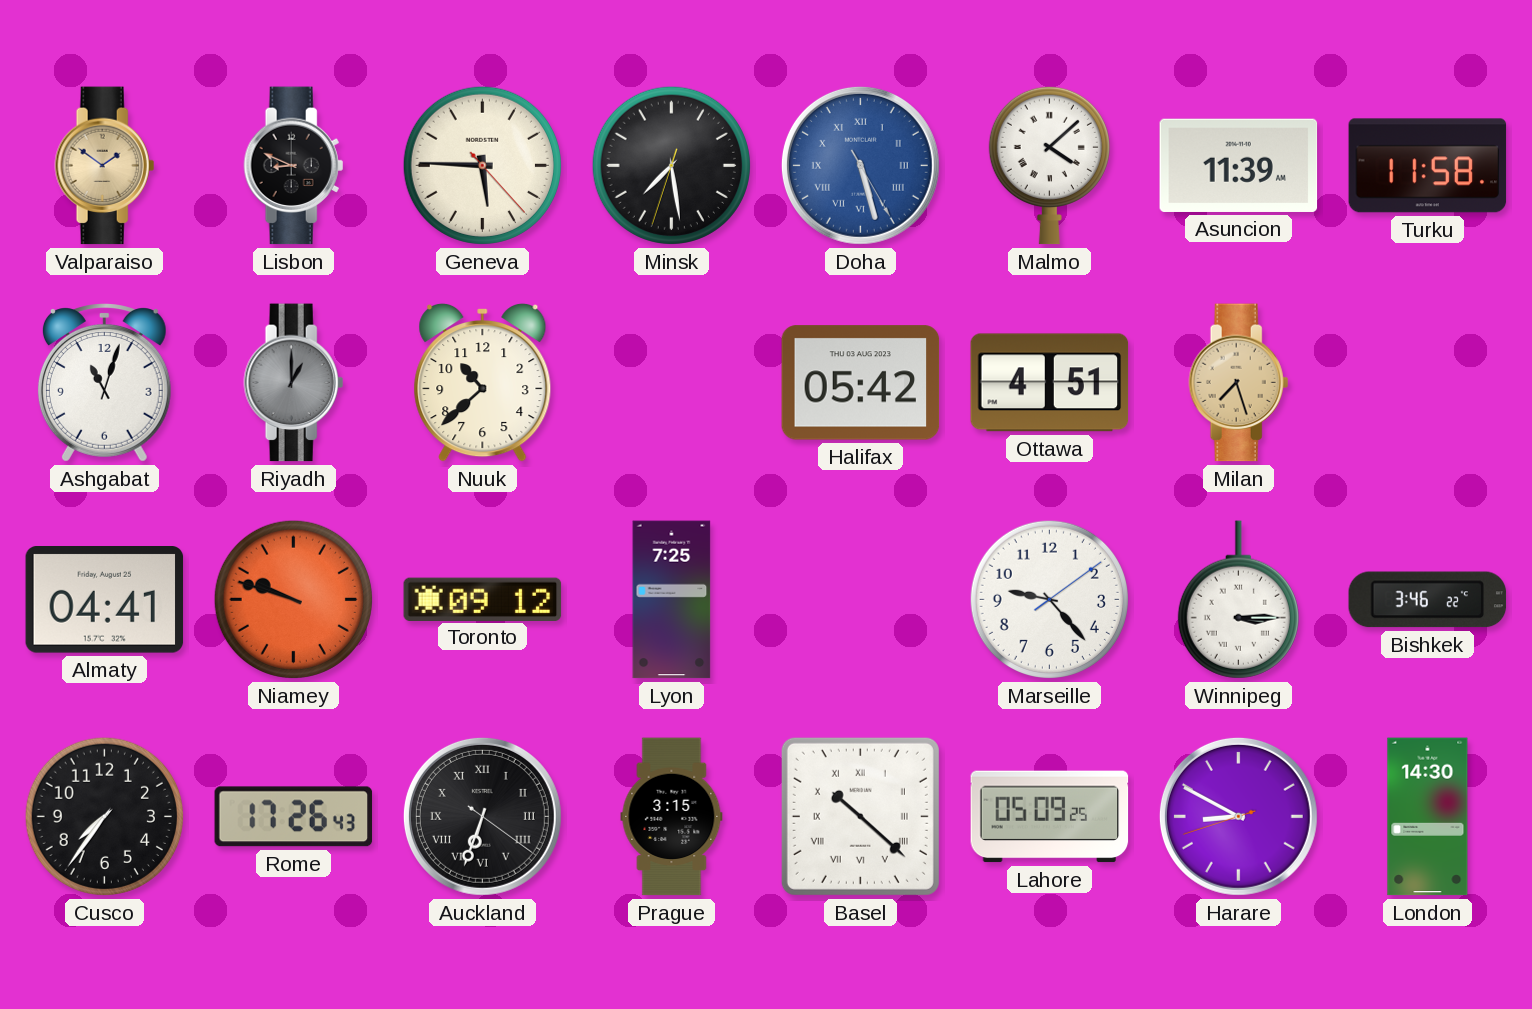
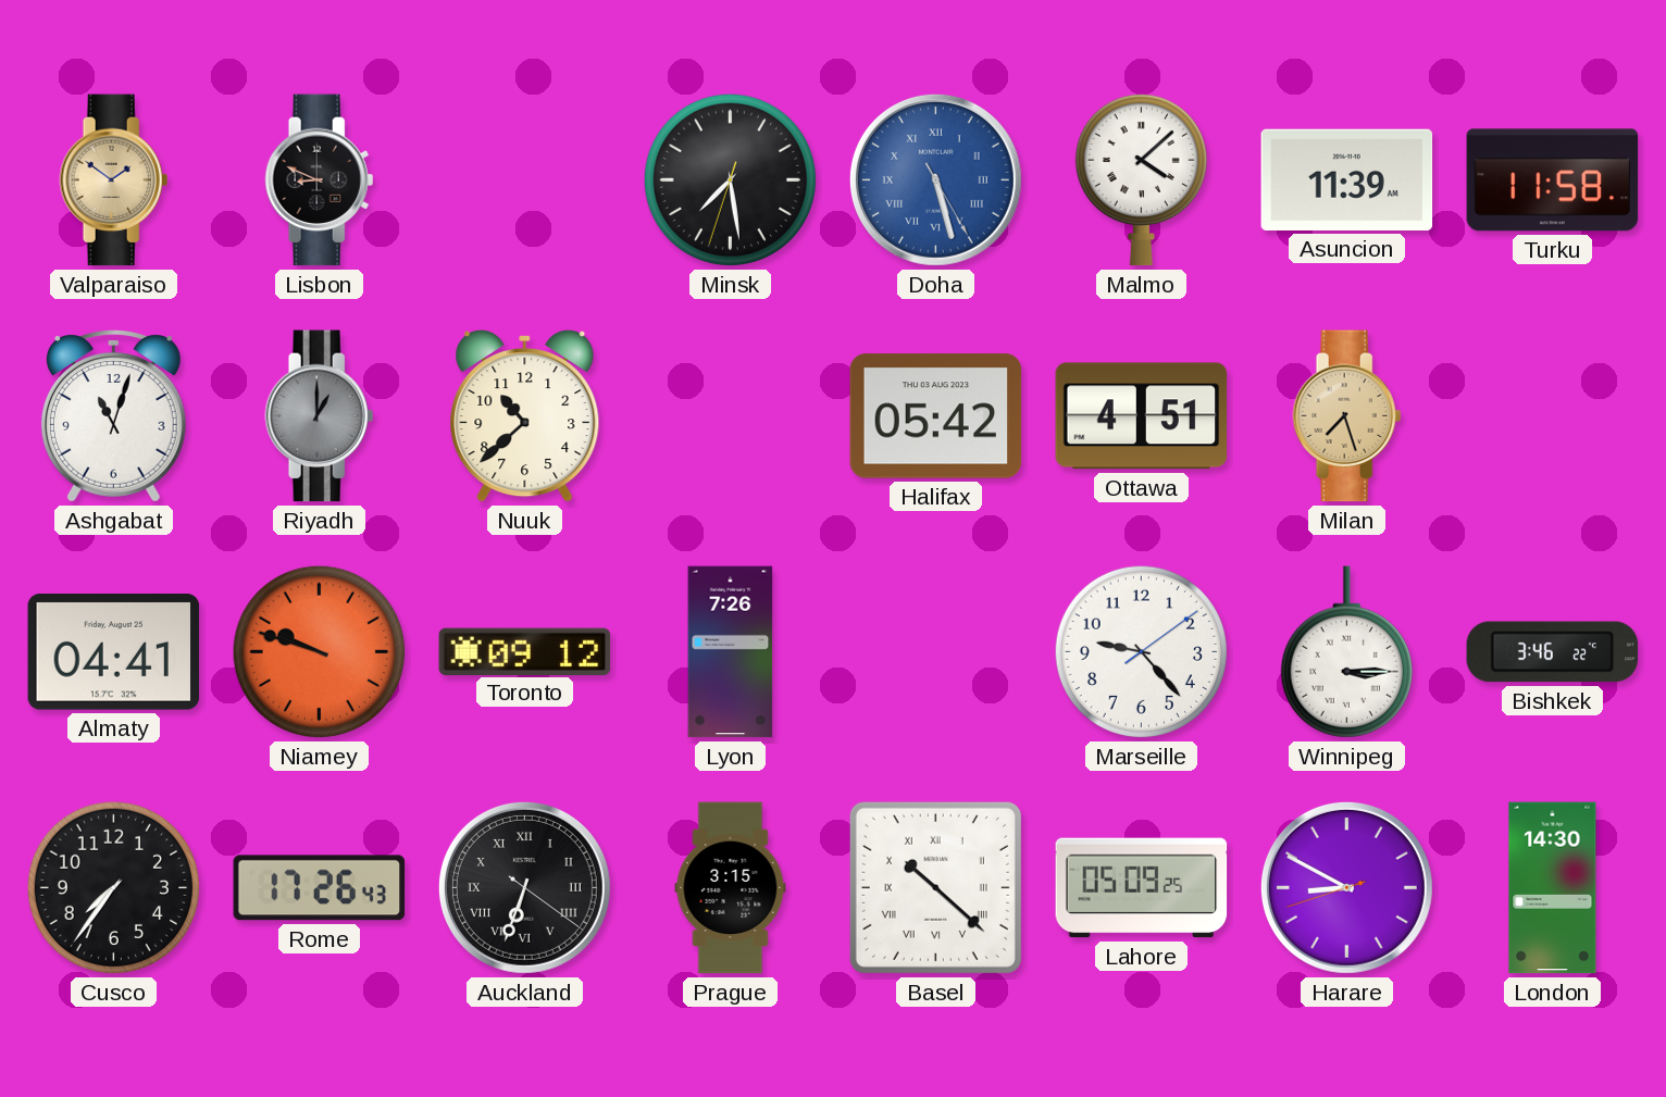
Geneva: 5:45 -> none (482, 165)
Lyon: 7:25 -> 7:26 (731, 652)
